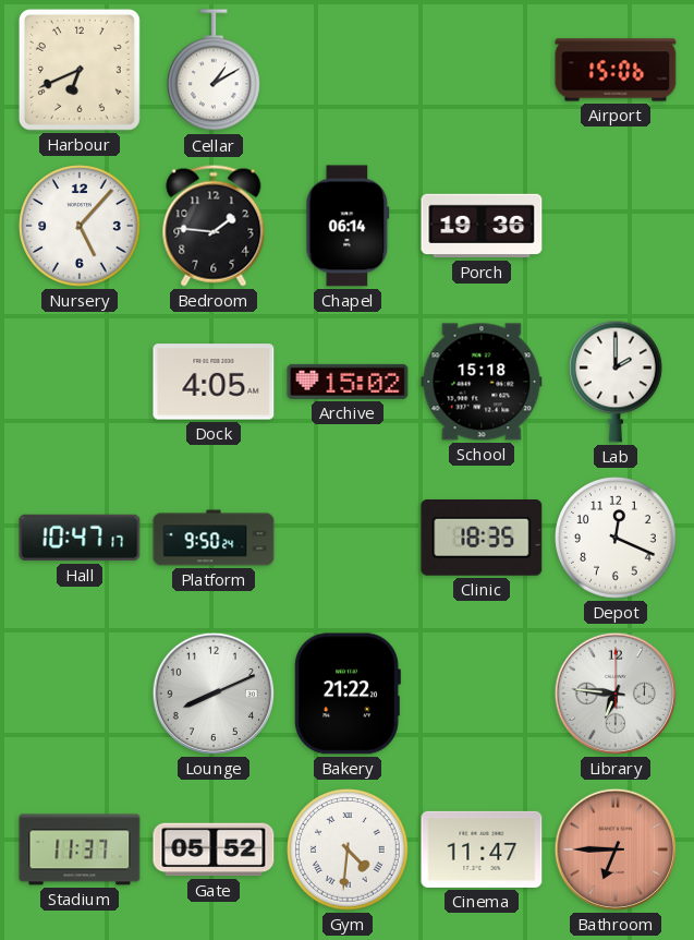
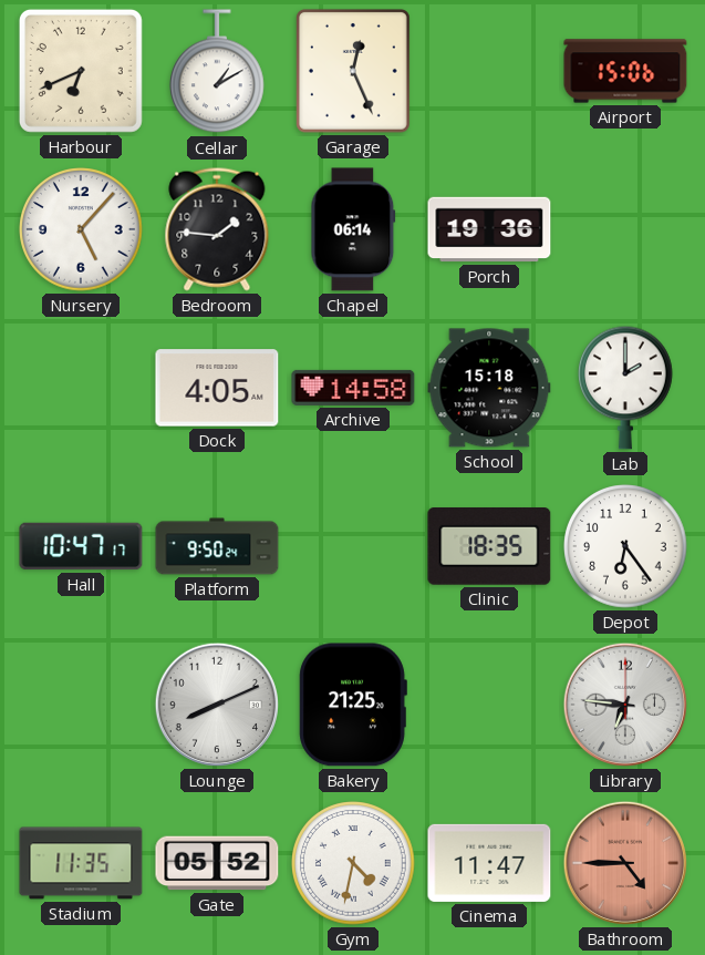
Garage: none -> 12:26 (353, 71)
Archive: 15:02 -> 14:58 (353, 388)
Depot: 12:19 -> 6:24 (625, 546)
Bakery: 21:22 -> 21:25 (353, 705)
Stadium: 11:37 -> 11:35 (81, 863)
Gym: 4:31 -> 4:32 (353, 863)
Bathroom: 6:45 -> 4:45 (625, 863)
